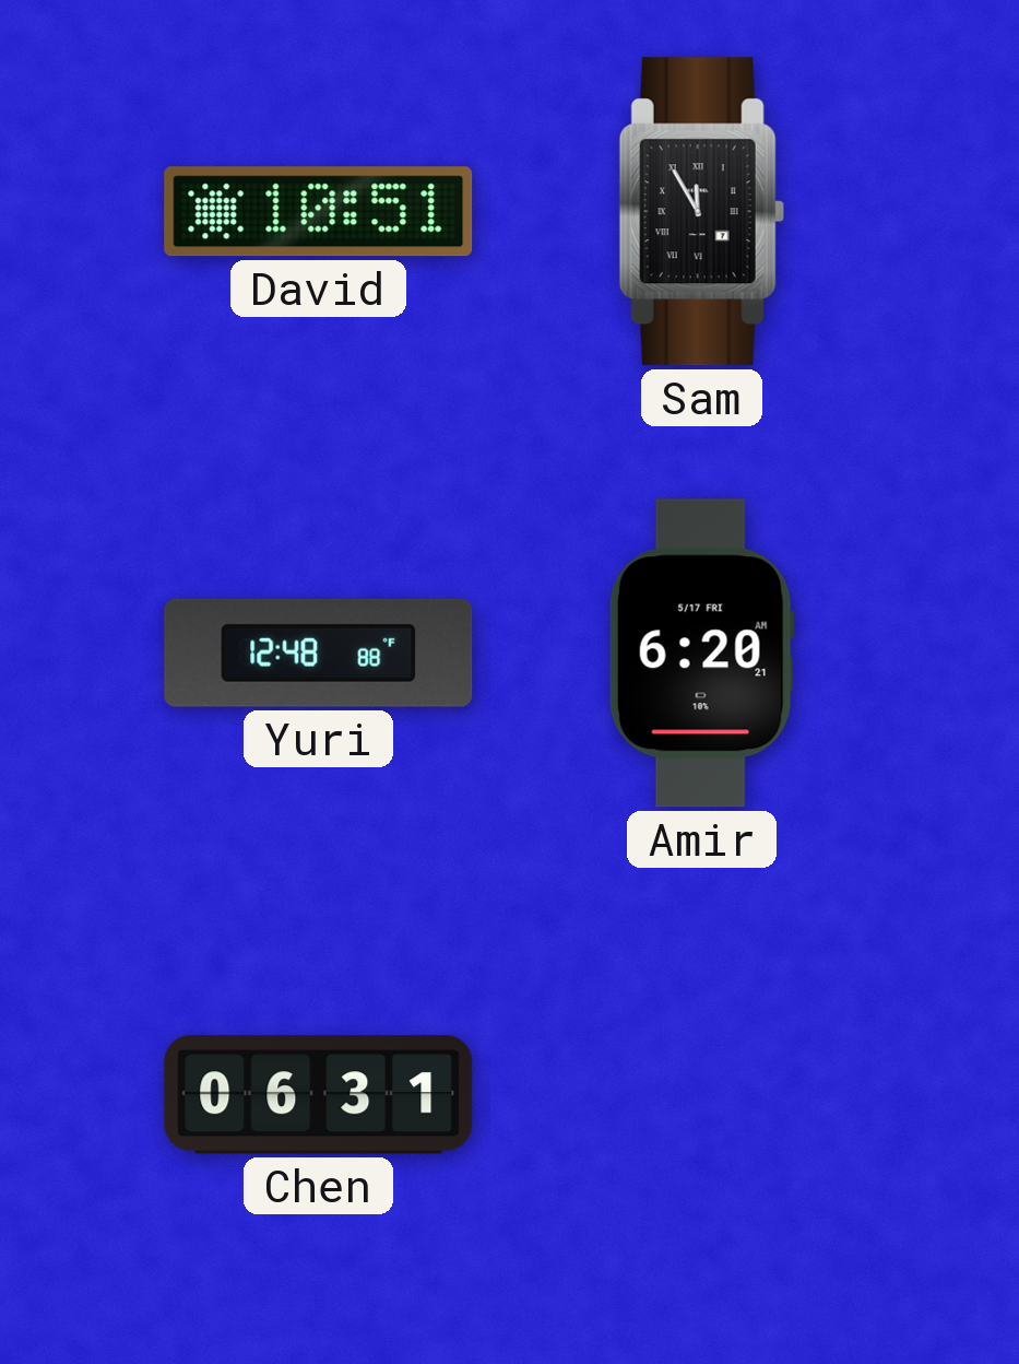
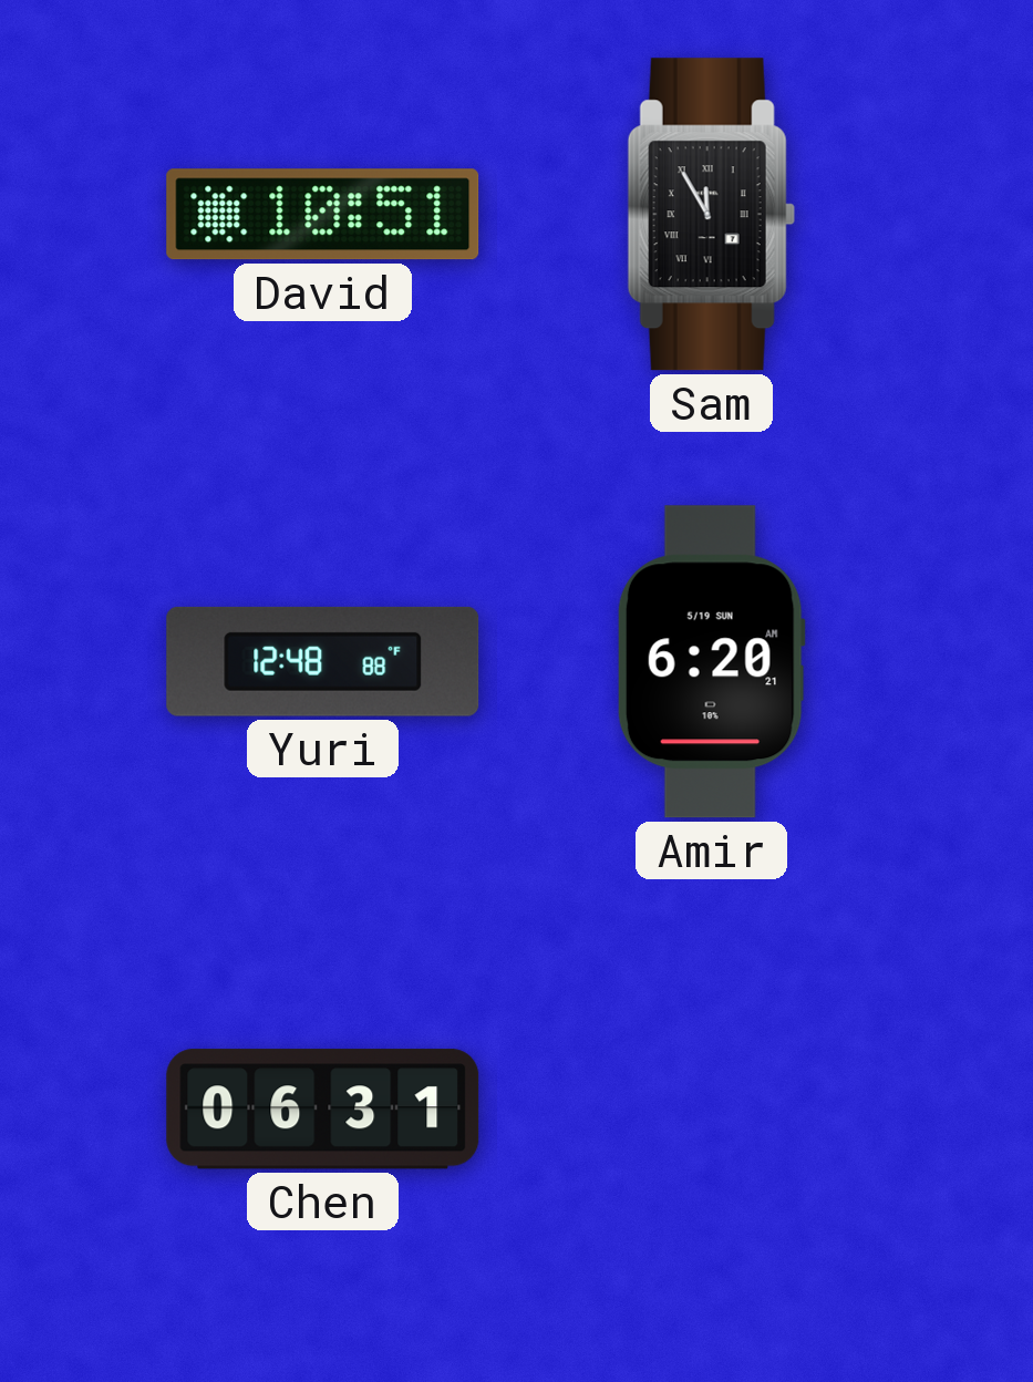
Amir date: 5/17 FRI -> 5/19 SUN (711, 662)
